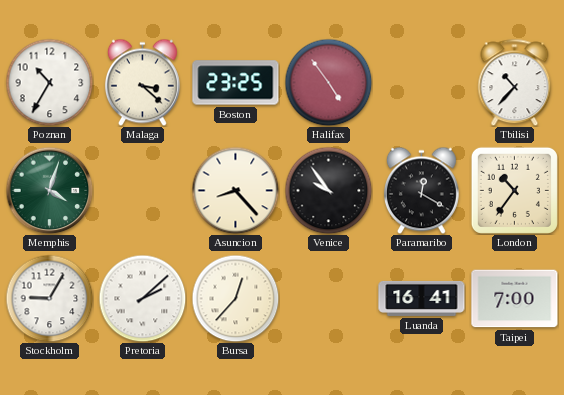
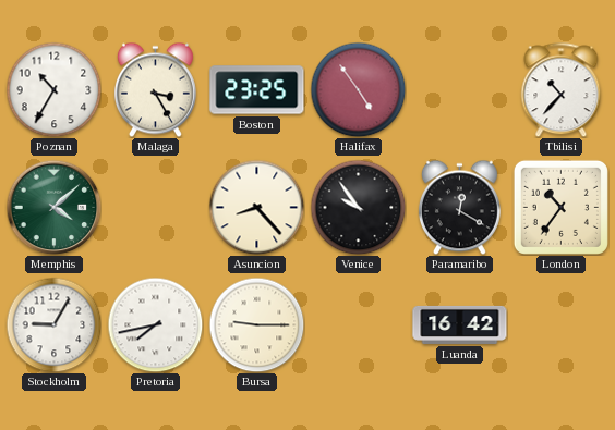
Malaga: 3:22 -> 3:25 (155, 89)
Memphis: 4:03 -> 4:08 (53, 207)
Pretoria: 2:08 -> 7:43 (155, 324)
Bursa: 12:37 -> 9:15 (256, 324)
Luanda: 16:41 -> 16:42 (460, 324)
Taipei: 7:00 -> none (515, 299)
